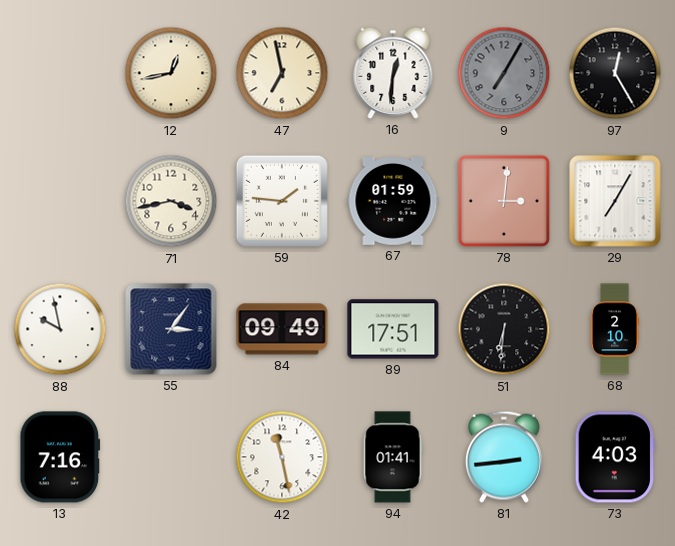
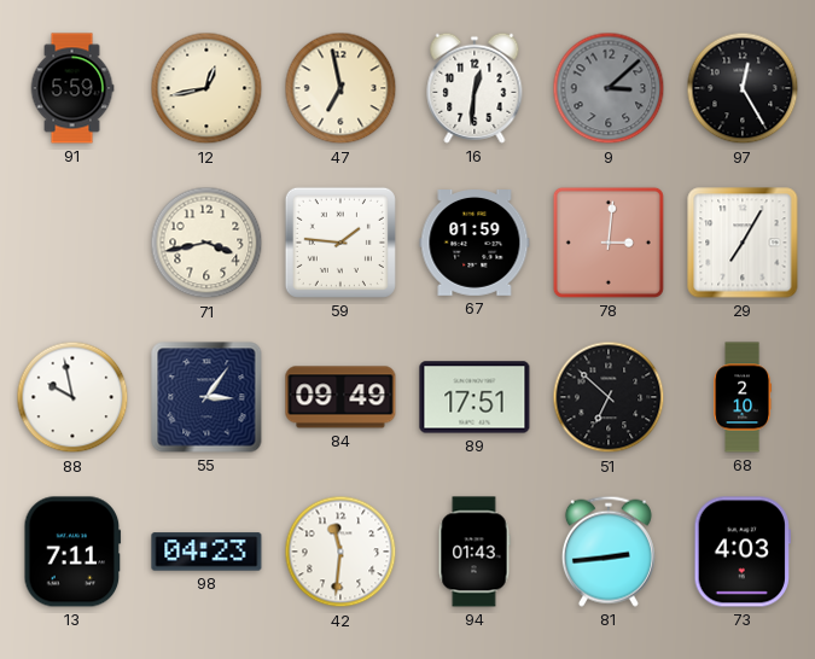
91: none -> 5:59 (72, 88)
9: 7:05 -> 3:08 (609, 88)
51: 6:31 -> 6:52 (609, 397)
13: 7:16 -> 7:11 (72, 552)
98: none -> 04:23 (206, 552)
42: 11:28 -> 11:31 (340, 552)
94: 01:41 -> 01:43 (475, 552)
